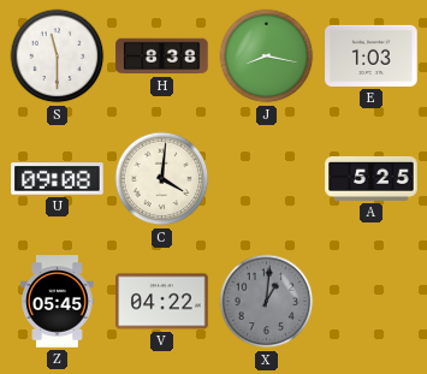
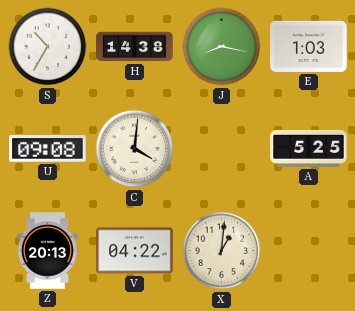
S: 11:30 -> 10:35 (48, 47)
H: 8:38 -> 14:38 (135, 47)
Z: 05:45 -> 20:13 (48, 251)
X dial: grey -> cream (222, 251)
